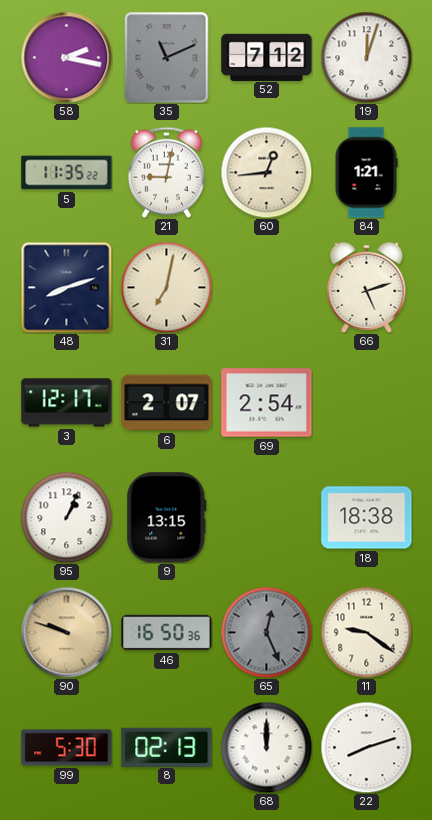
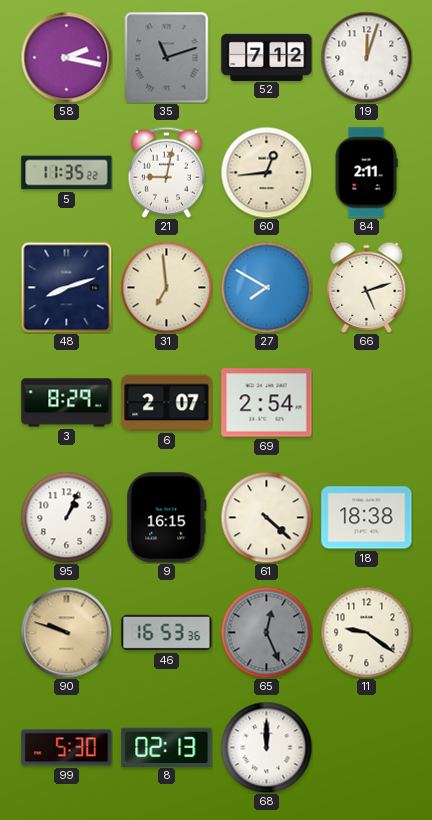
35: 11:11 -> 11:12 (167, 58)
84: 1:21 -> 2:11 (366, 173)
31: 7:02 -> 6:59 (166, 287)
27: none -> 7:50 (266, 287)
3: 12:17 -> 8:29 (67, 403)
9: 13:15 -> 16:15 (167, 518)
61: none -> 4:22 (266, 517)
46: 16:50 -> 16:53 (167, 633)
22: 8:12 -> none (366, 747)
